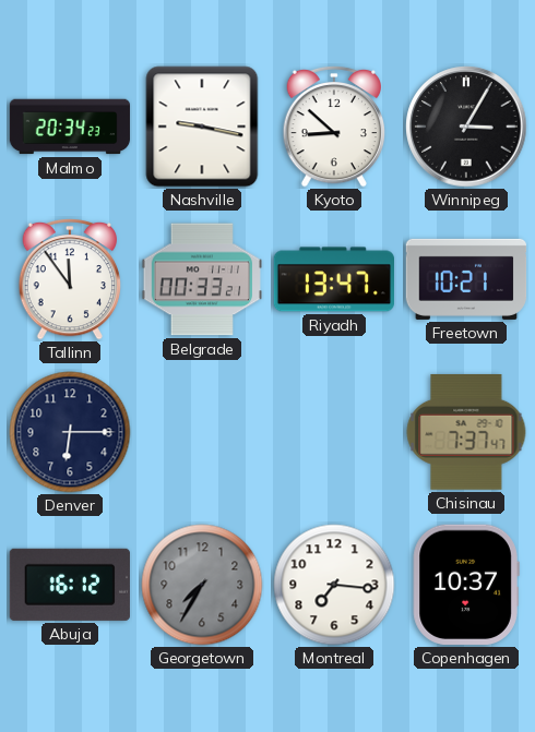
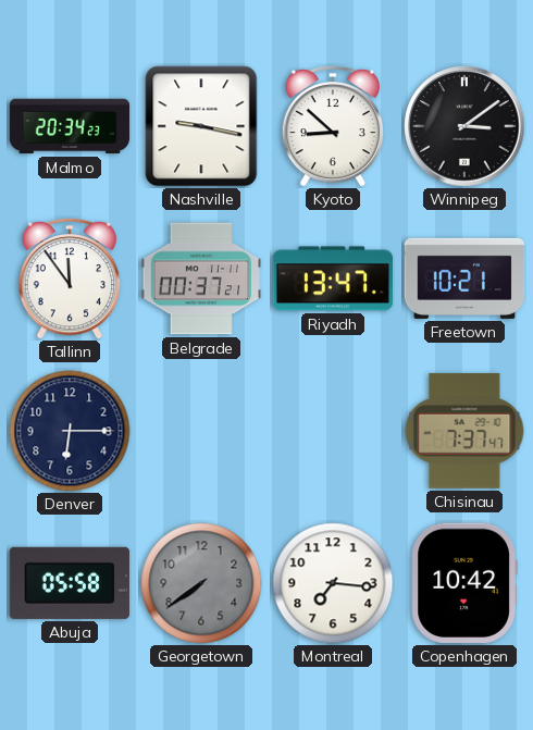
Winnipeg: 3:05 -> 3:09 (464, 126)
Belgrade: 00:33 -> 00:37 (201, 279)
Abuja: 16:12 -> 05:58 (70, 583)
Georgetown: 7:35 -> 7:39 (201, 583)
Copenhagen: 10:37 -> 10:42 (464, 583)
